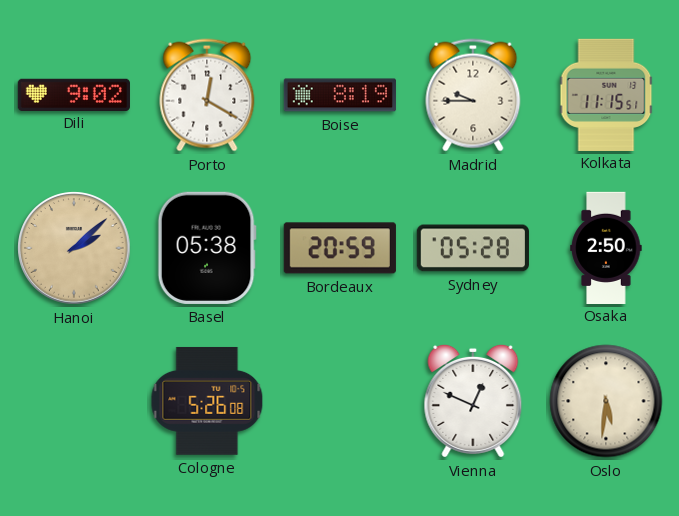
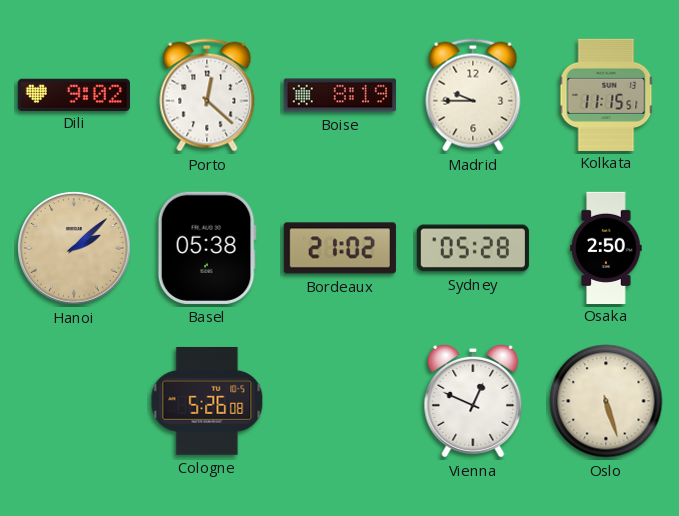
Porto: 12:20 -> 12:22 (207, 95)
Bordeaux: 20:59 -> 21:02 (340, 248)
Oslo: 5:31 -> 5:27 (606, 401)
